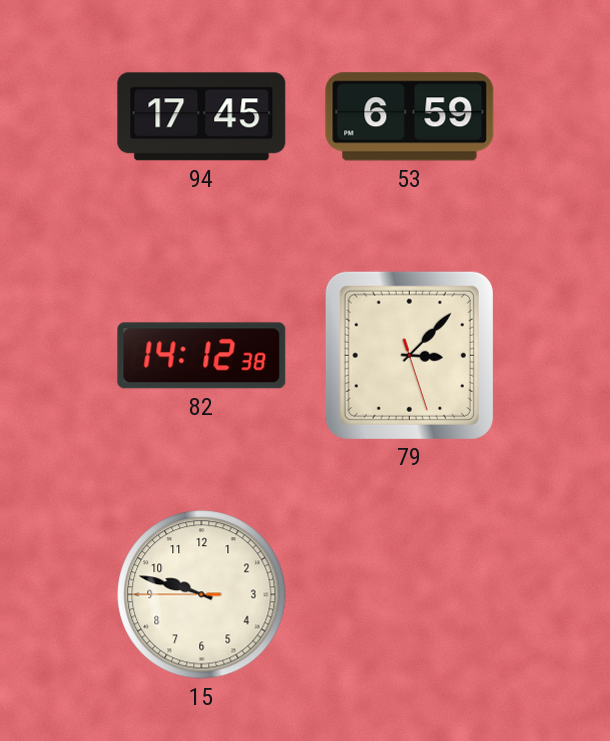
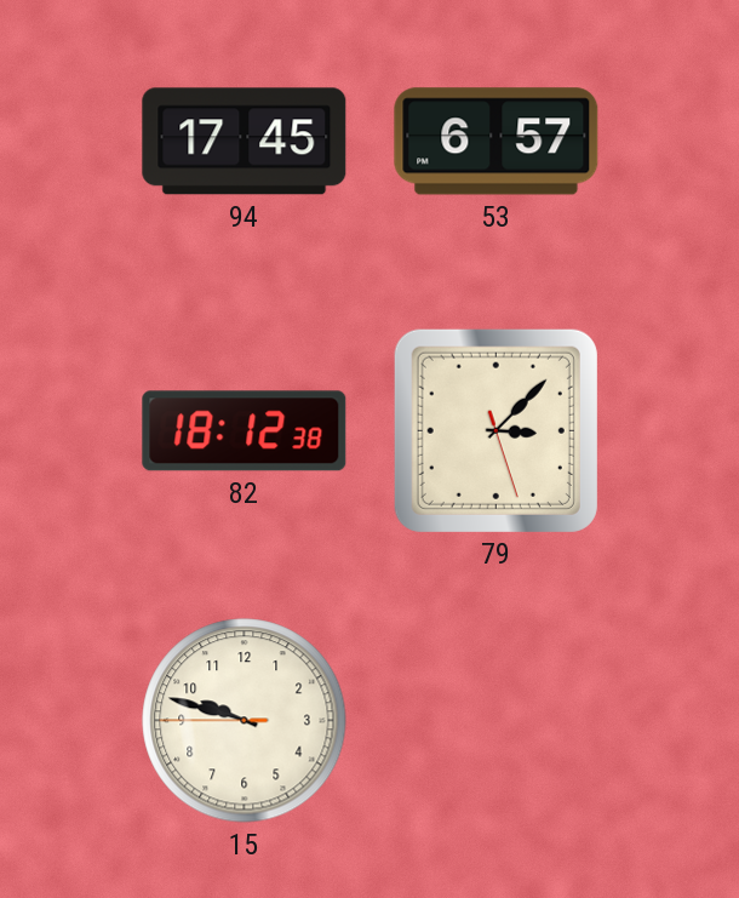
53: 6:59 -> 6:57 (497, 142)
82: 14:12 -> 18:12 (245, 431)
